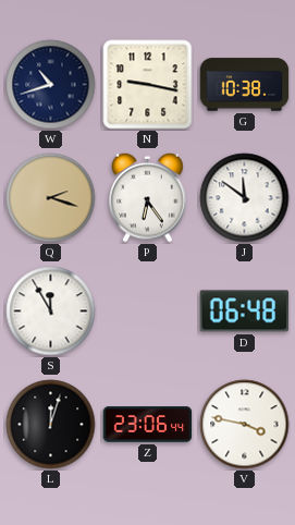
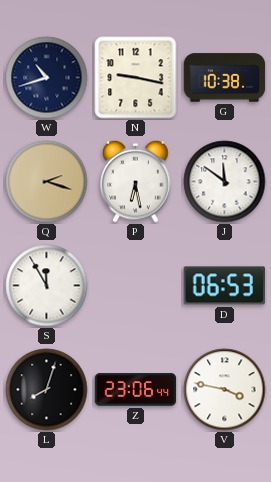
P: 6:24 -> 6:28 (136, 181)
D: 06:48 -> 06:53 (225, 286)
L: 12:03 -> 8:03 (47, 390)
